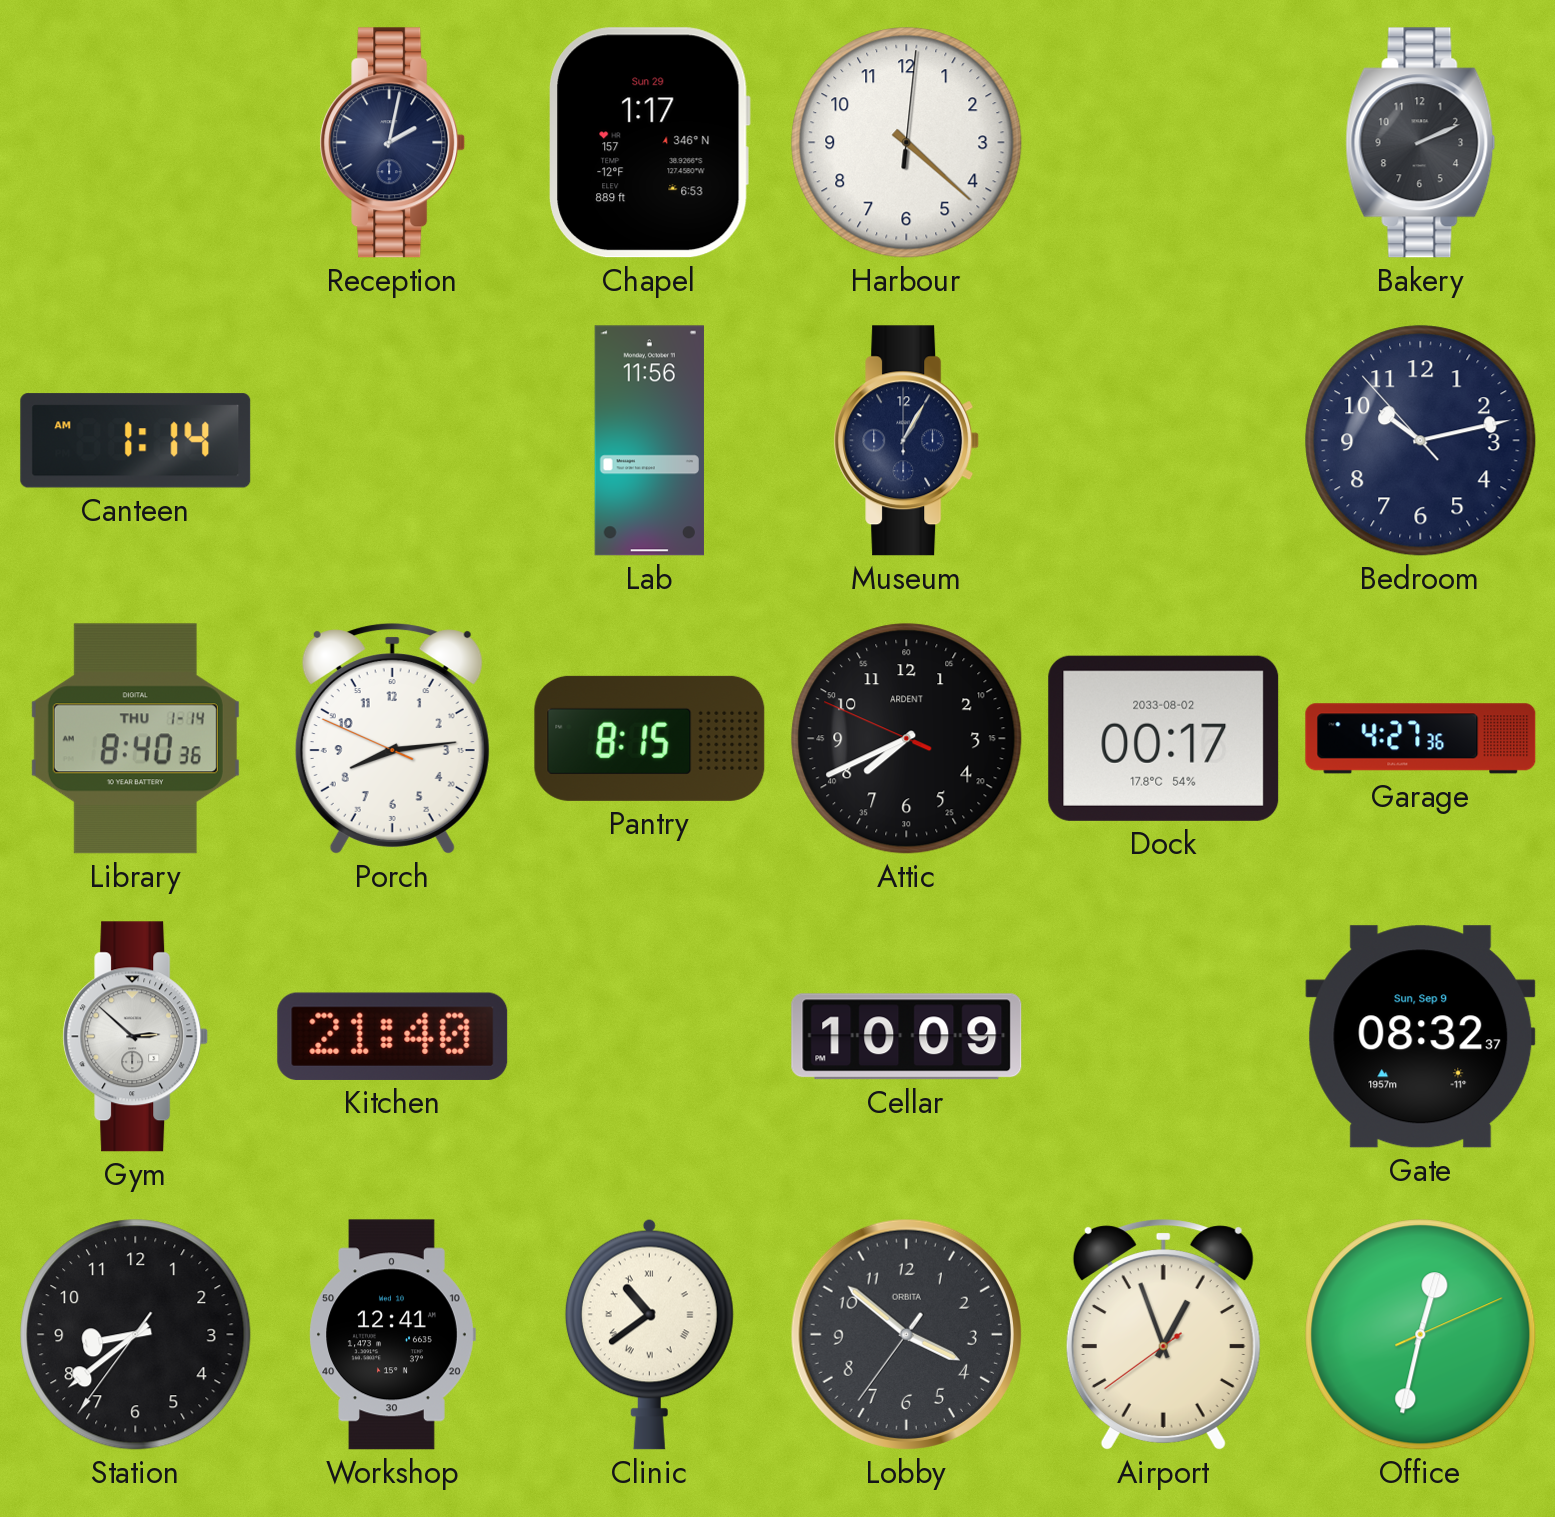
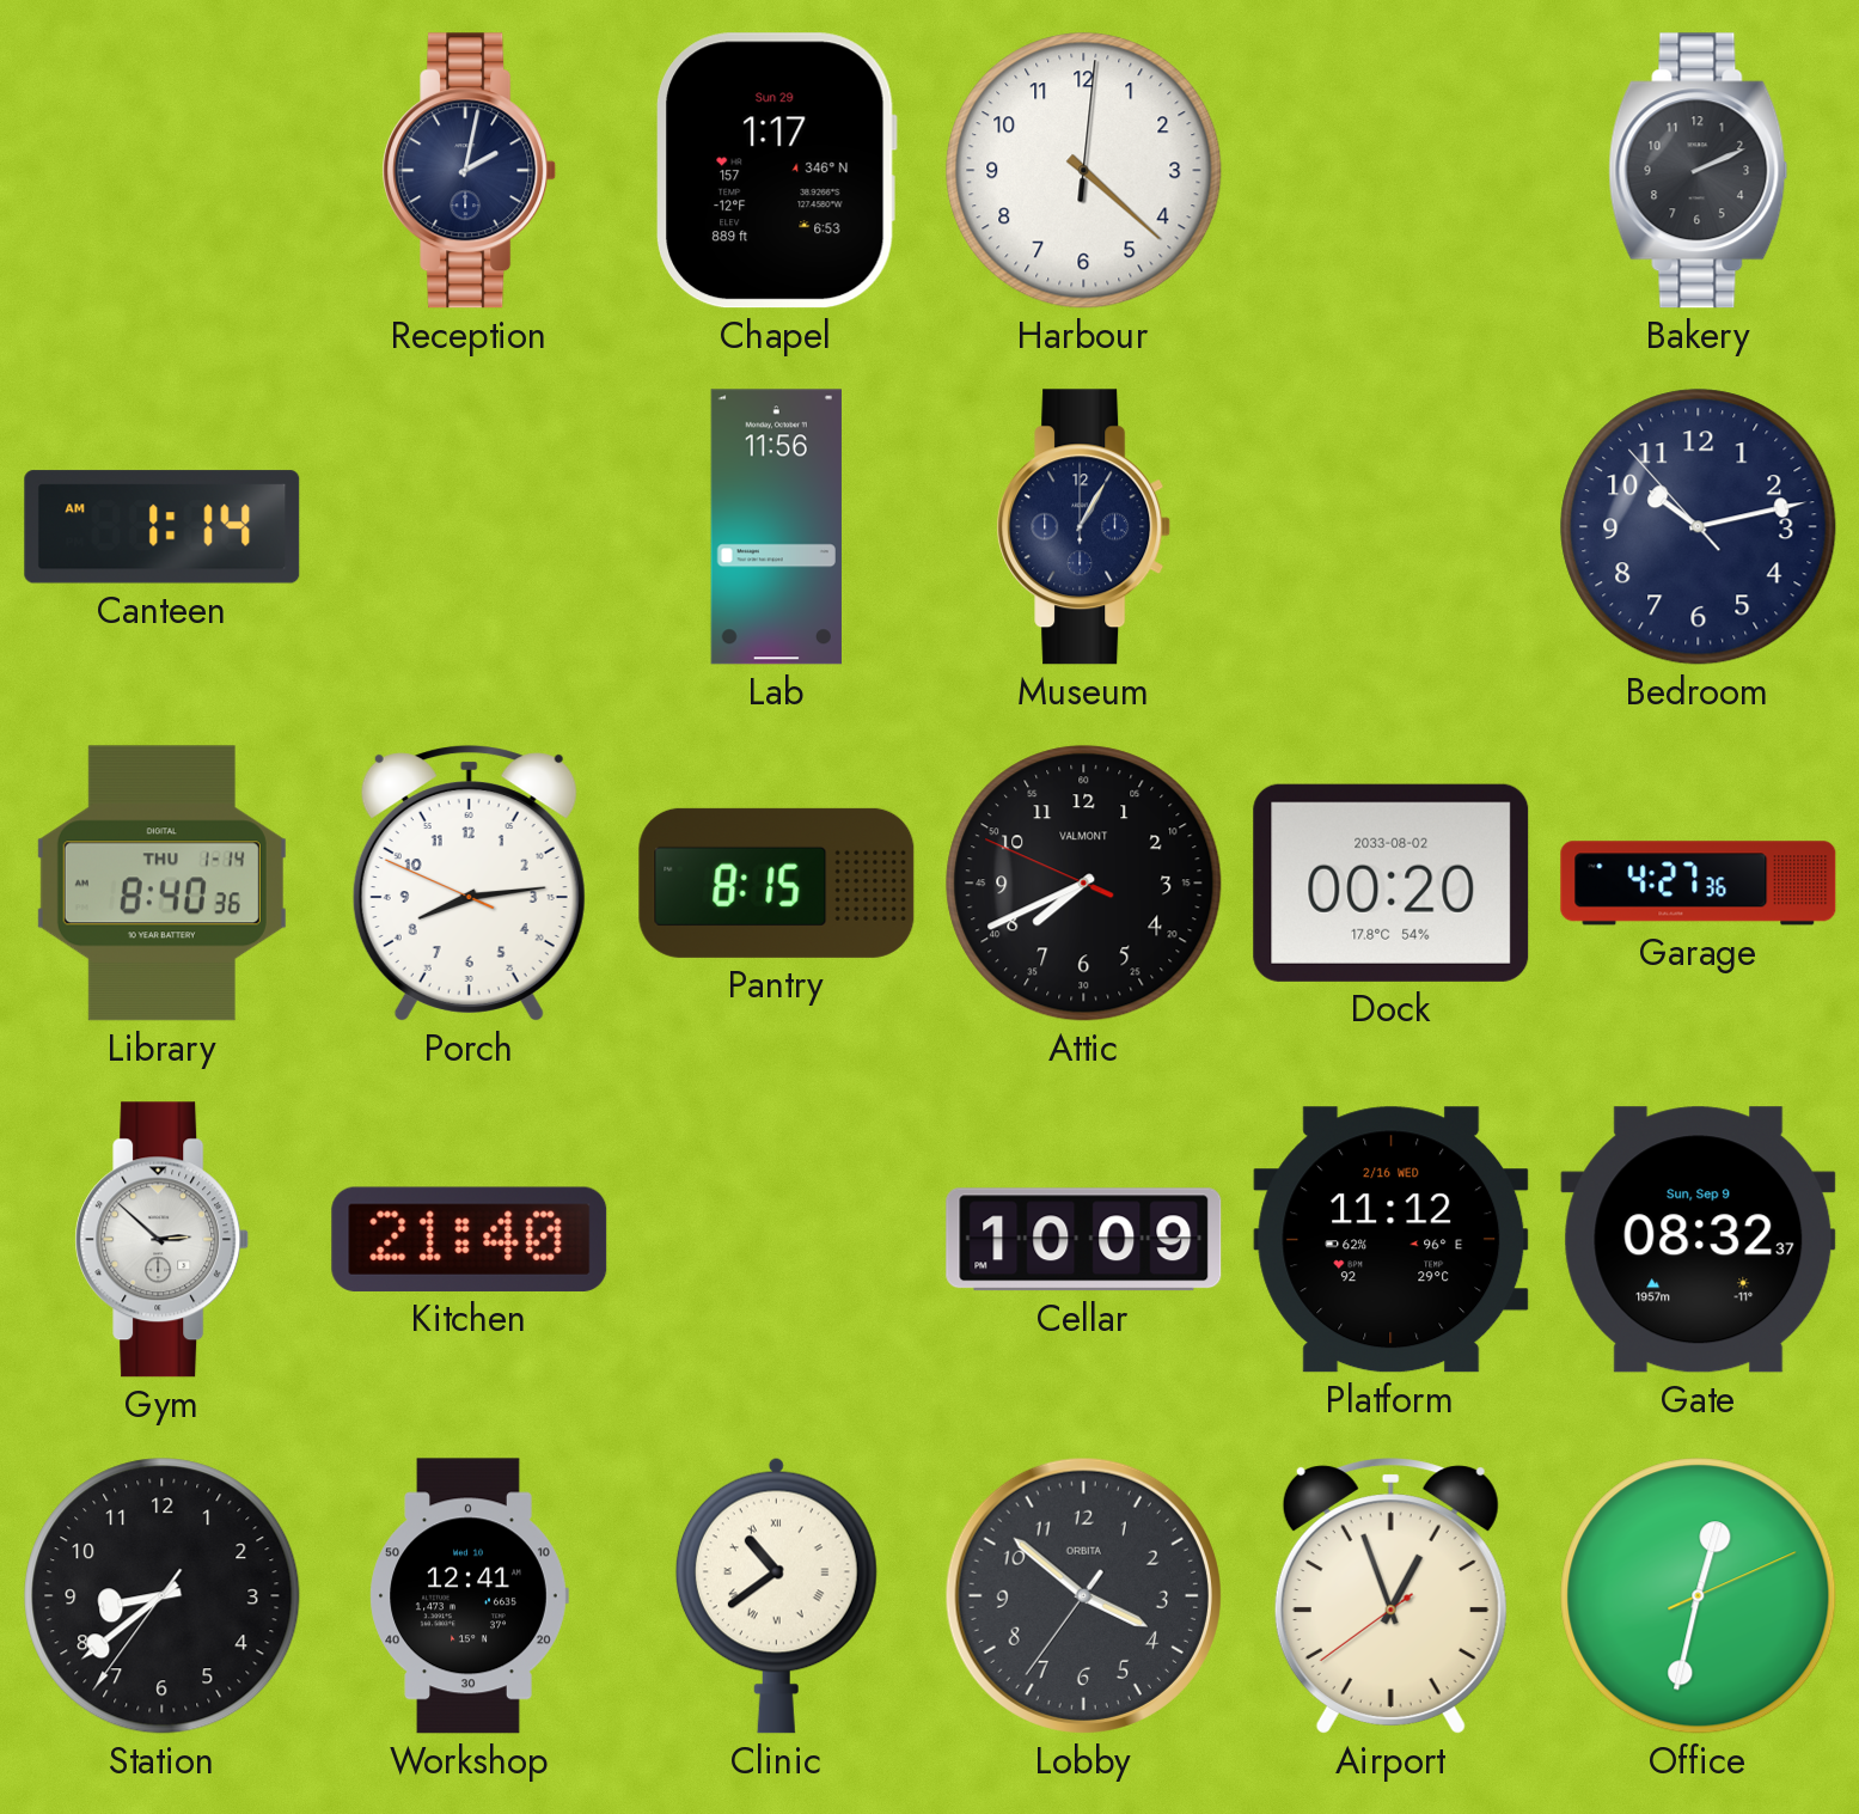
Attic brand: ARDENT -> VALMONT (1084, 884)
Dock: 00:17 -> 00:20 (1392, 882)
Platform: none -> 11:12 (1392, 1240)
